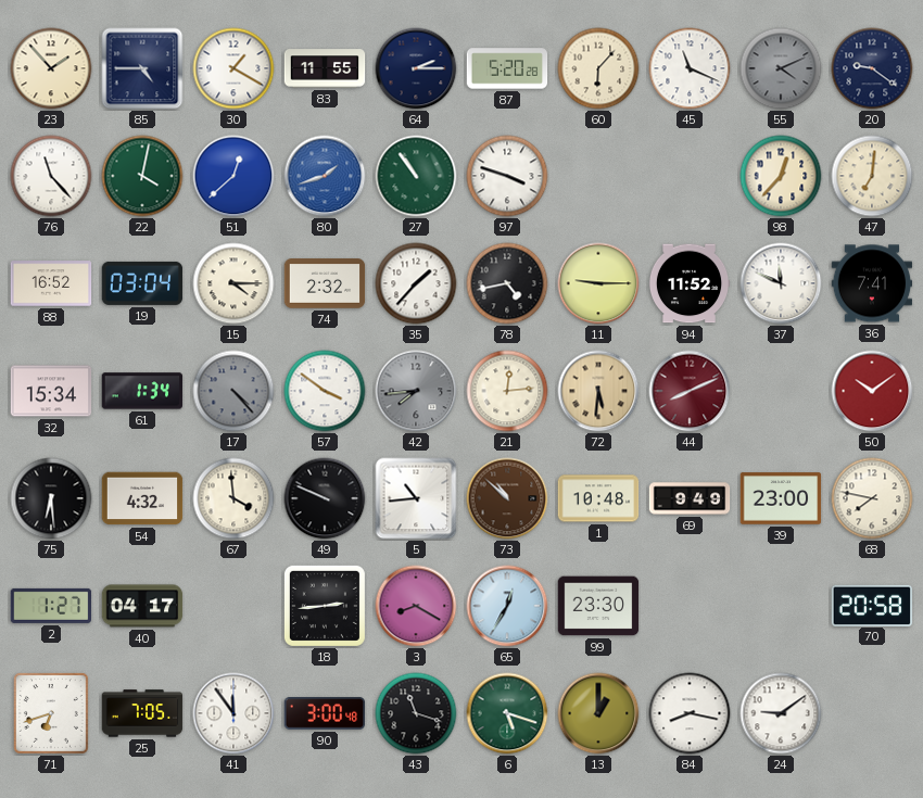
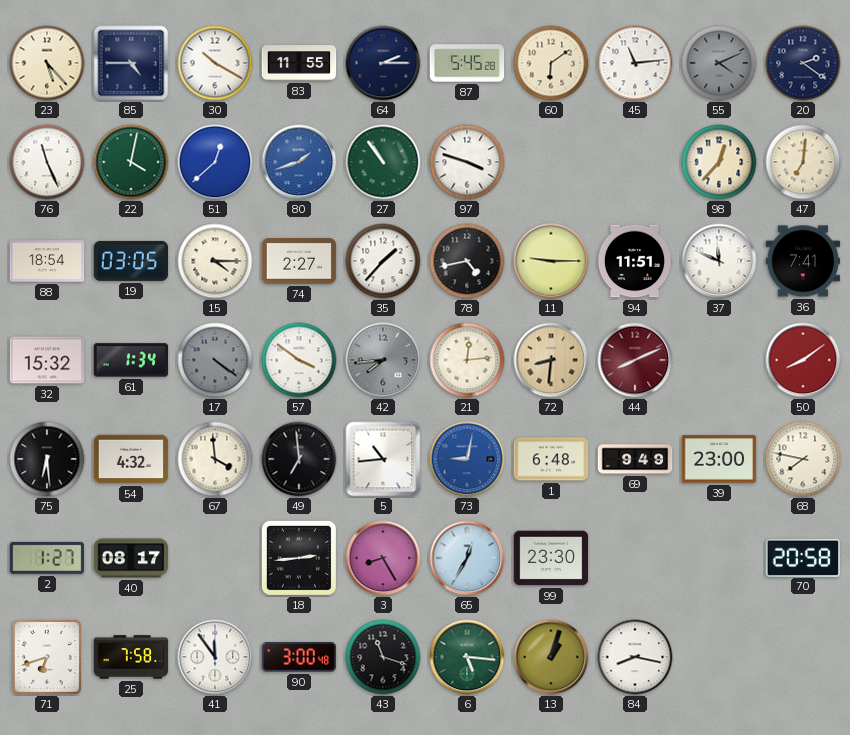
23: 1:53 -> 5:23 (47, 63)
30: 1:20 -> 10:20 (215, 63)
87: 5:20 -> 5:45 (467, 63)
60: 6:07 -> 6:09 (551, 63)
45: 11:19 -> 11:14 (635, 63)
20: 9:21 -> 2:21 (803, 63)
76: 11:23 -> 11:26 (47, 162)
88: 16:52 -> 18:54 (47, 261)
19: 03:04 -> 03:05 (131, 261)
74: 2:32 -> 2:27 (299, 261)
94: 11:52 -> 11:51 (635, 261)
32: 15:34 -> 15:32 (47, 360)
17: 4:23 -> 4:21 (215, 360)
72: 5:31 -> 8:31 (551, 360)
50: 10:09 -> 8:09 (803, 360)
49: 9:49 -> 6:59 (299, 459)
73: 10:52 -> 9:02 (467, 459)
73 dial: brown -> blue (467, 459)
1: 10:48 -> 6:48 (551, 459)
40: 04:17 -> 08:17 (131, 558)
3: 8:20 -> 8:25 (383, 558)
25: 7:05 -> 7:58 (131, 657)
6: 5:18 -> 5:16 (467, 657)
13: 1:00 -> 1:03 (551, 657)
24: 9:09 -> none (781, 713)
